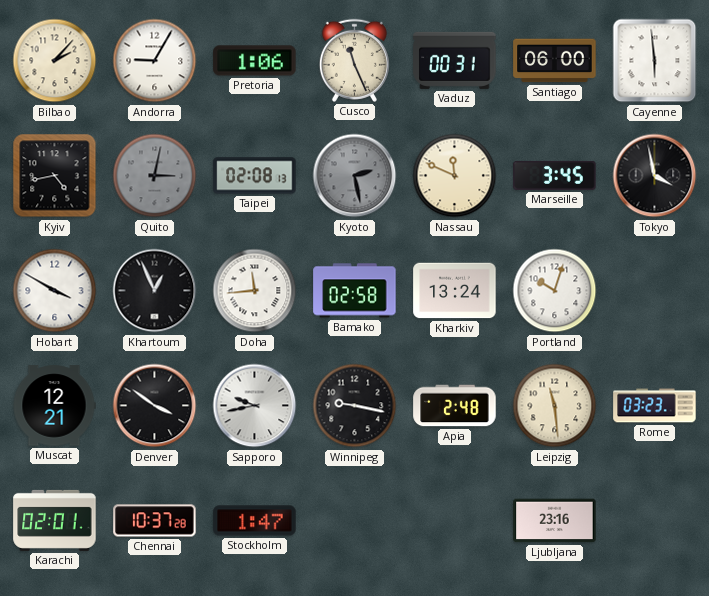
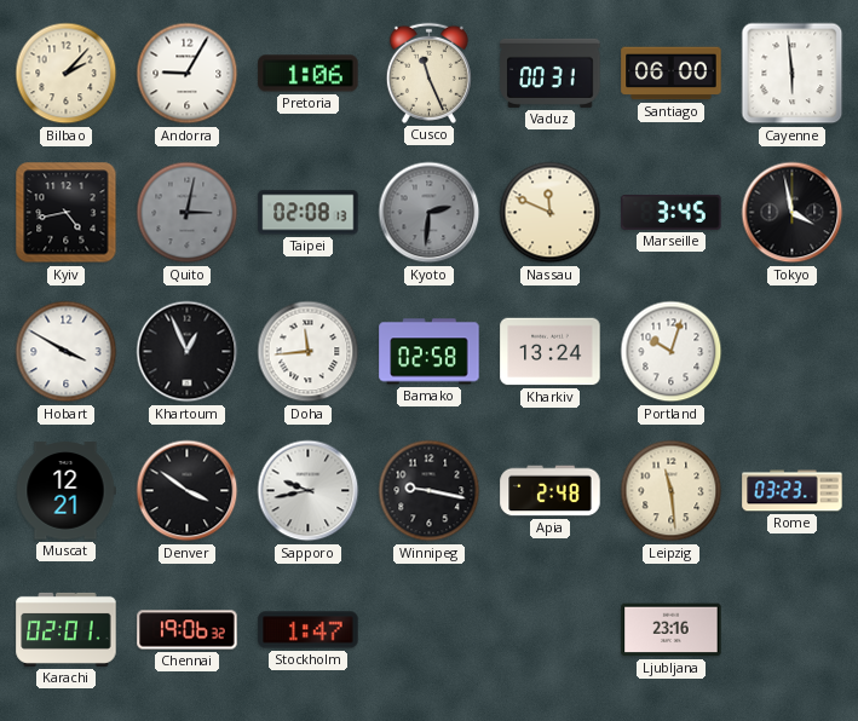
Kyoto: 2:28 -> 2:31 (430, 213)
Chennai: 10:37 -> 19:06 (188, 630)
